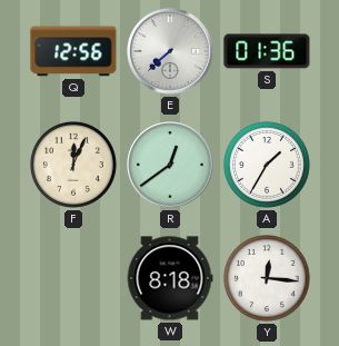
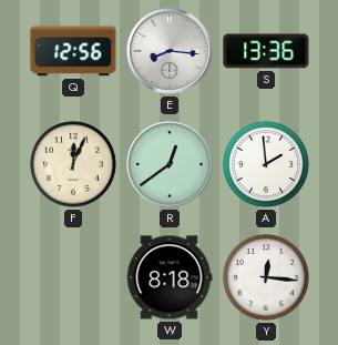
E: 7:38 -> 8:16 (170, 51)
S: 01:36 -> 13:36 (266, 51)
A: 1:35 -> 1:59 (266, 164)
